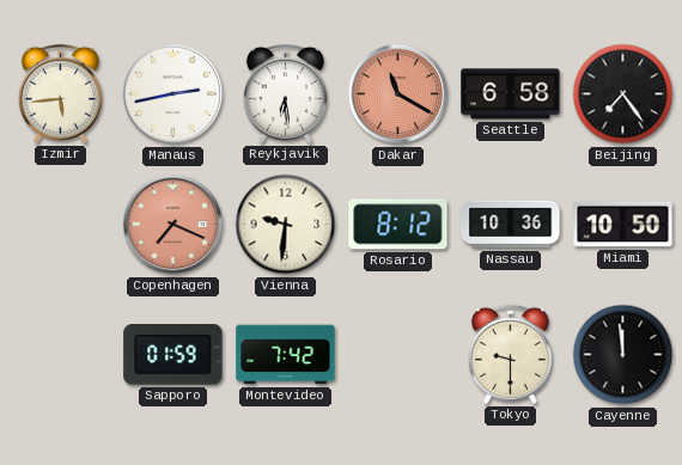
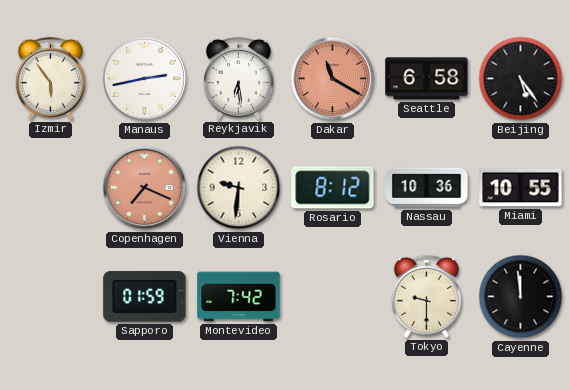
Izmir: 5:44 -> 5:54 (50, 78)
Beijing: 7:24 -> 5:24 (521, 79)
Miami: 10:50 -> 10:55 (521, 188)
